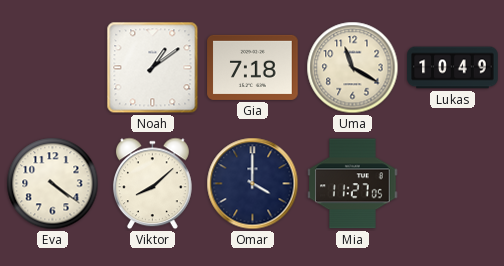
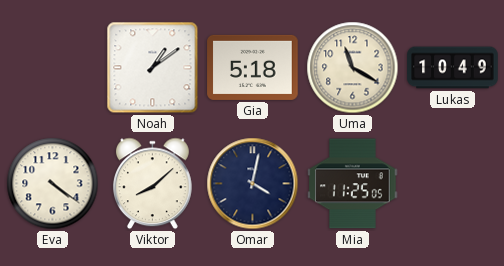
Gia: 7:18 -> 5:18 (253, 67)
Omar: 4:00 -> 4:02 (253, 184)
Mia: 11:27 -> 11:25 (353, 184)
